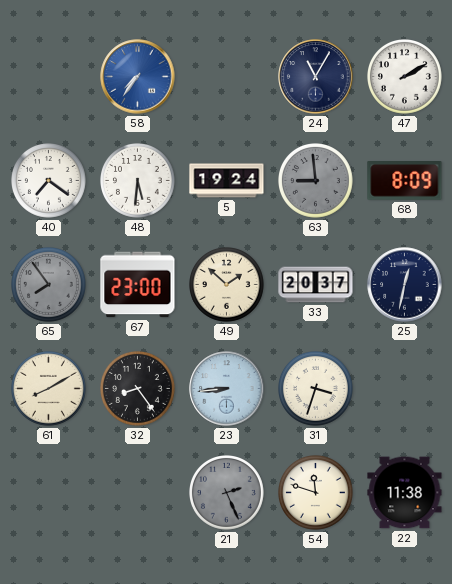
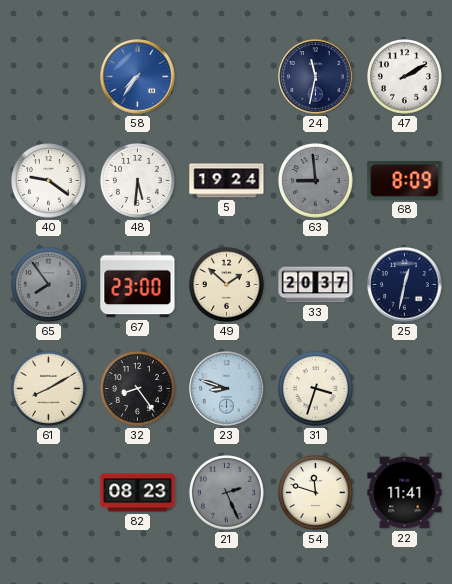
24: 11:05 -> 11:32 (316, 77)
40: 7:21 -> 9:21 (49, 181)
23: 8:44 -> 8:48 (227, 389)
82: none -> 08:23 (138, 493)
22: 11:38 -> 11:41 (405, 493)
